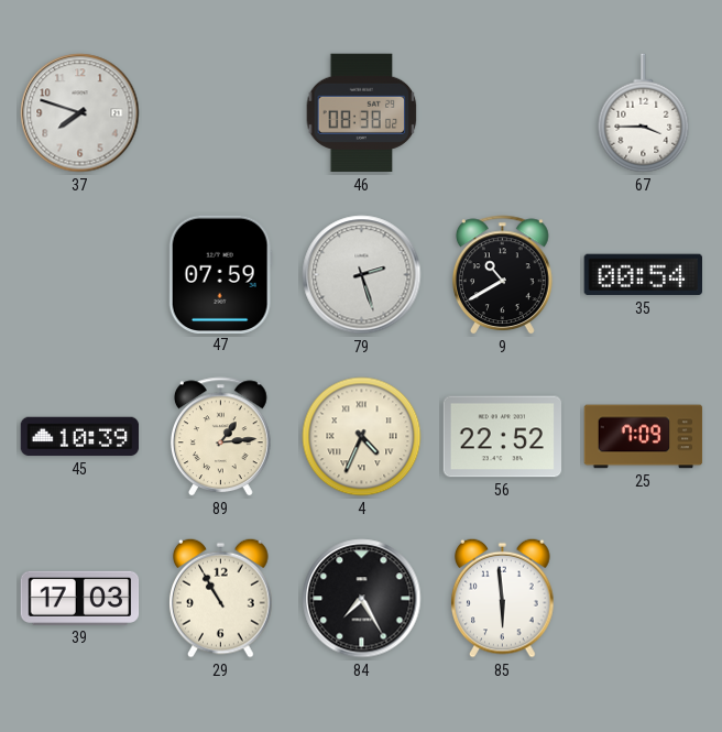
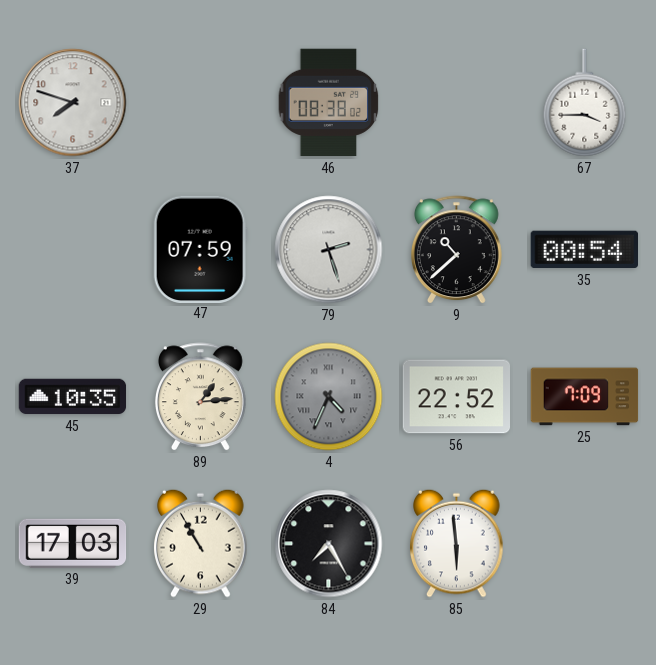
9: 10:40 -> 10:38 (456, 250)
45: 10:39 -> 10:35 (73, 397)
4 dial: cream -> grey (329, 397)
